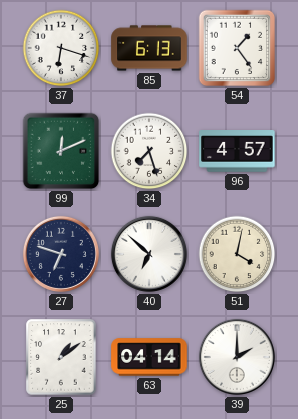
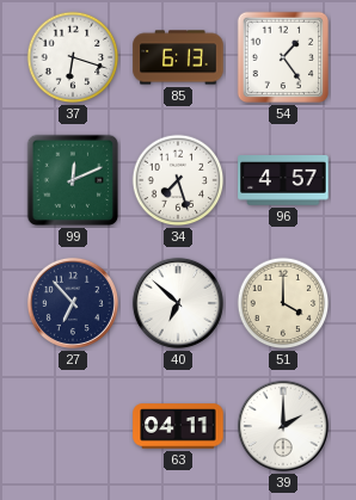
27: 6:48 -> 6:53 (73, 303)
51: 4:02 -> 4:00 (283, 303)
25: 1:09 -> none (61, 357)
63: 04:14 -> 04:11 (178, 426)
